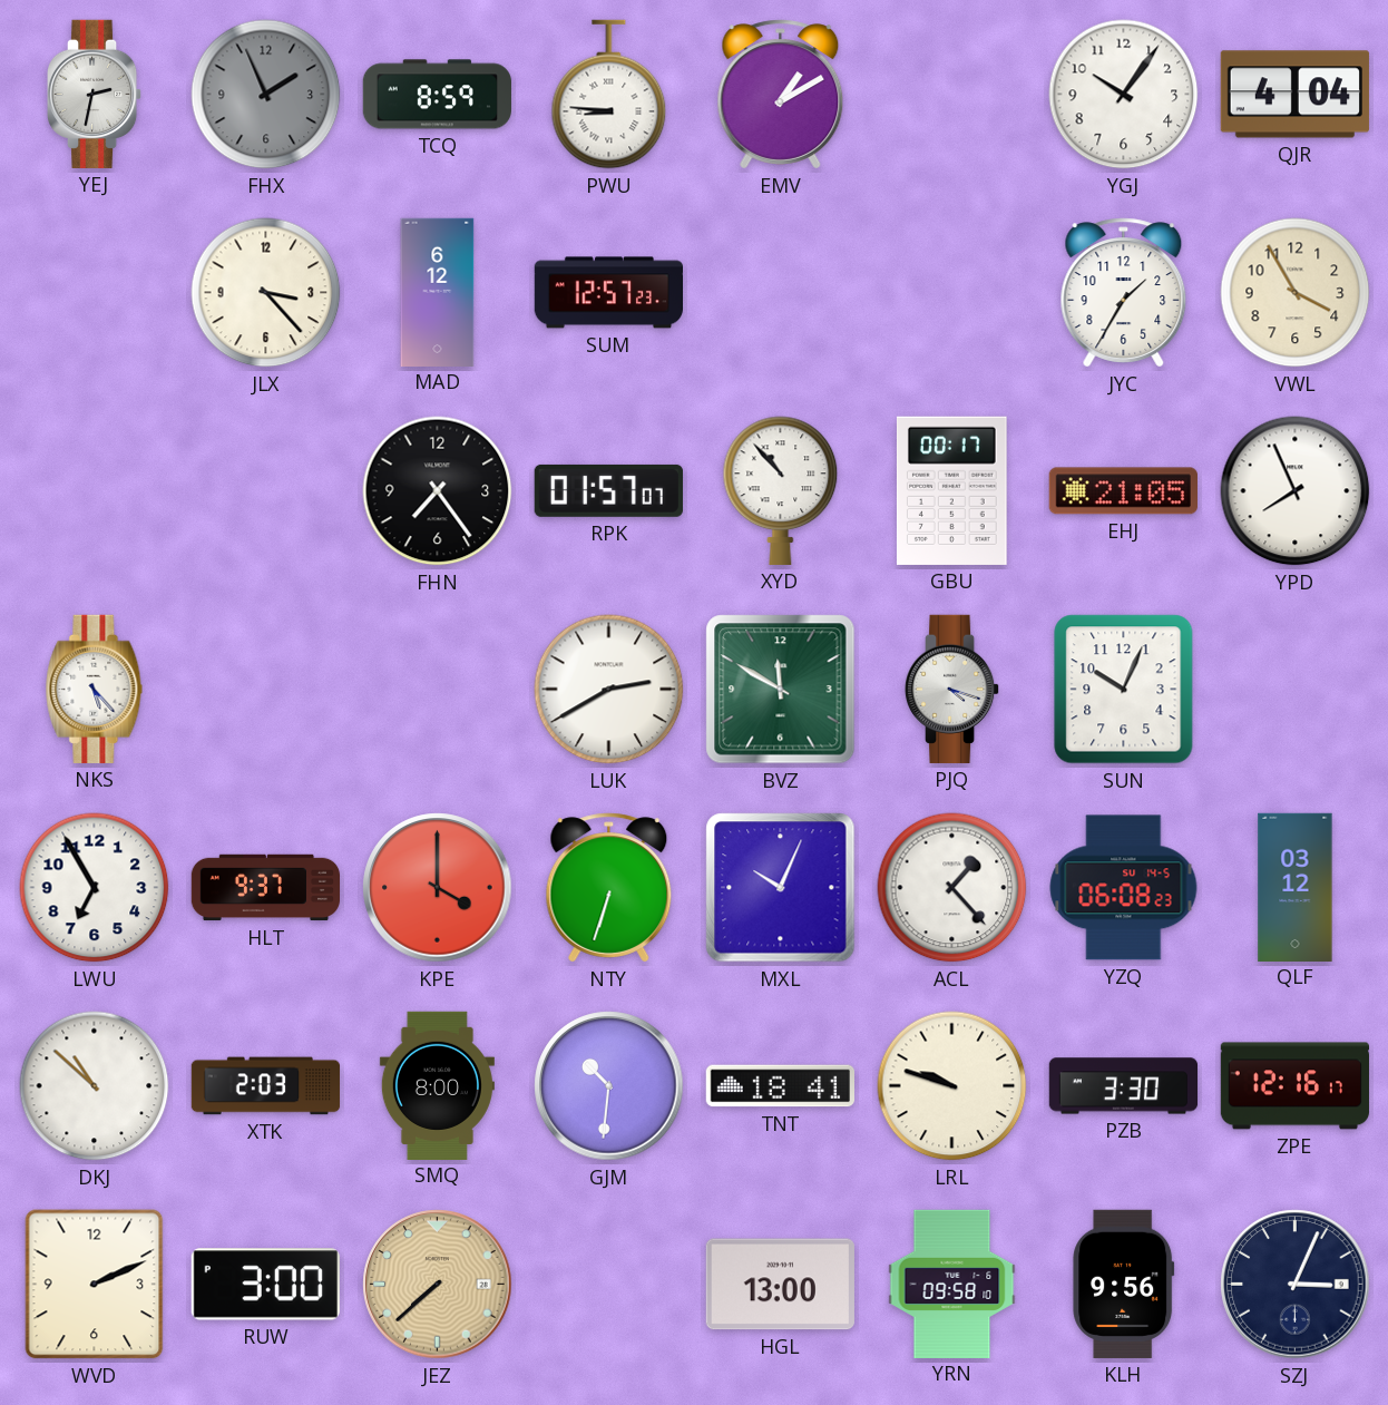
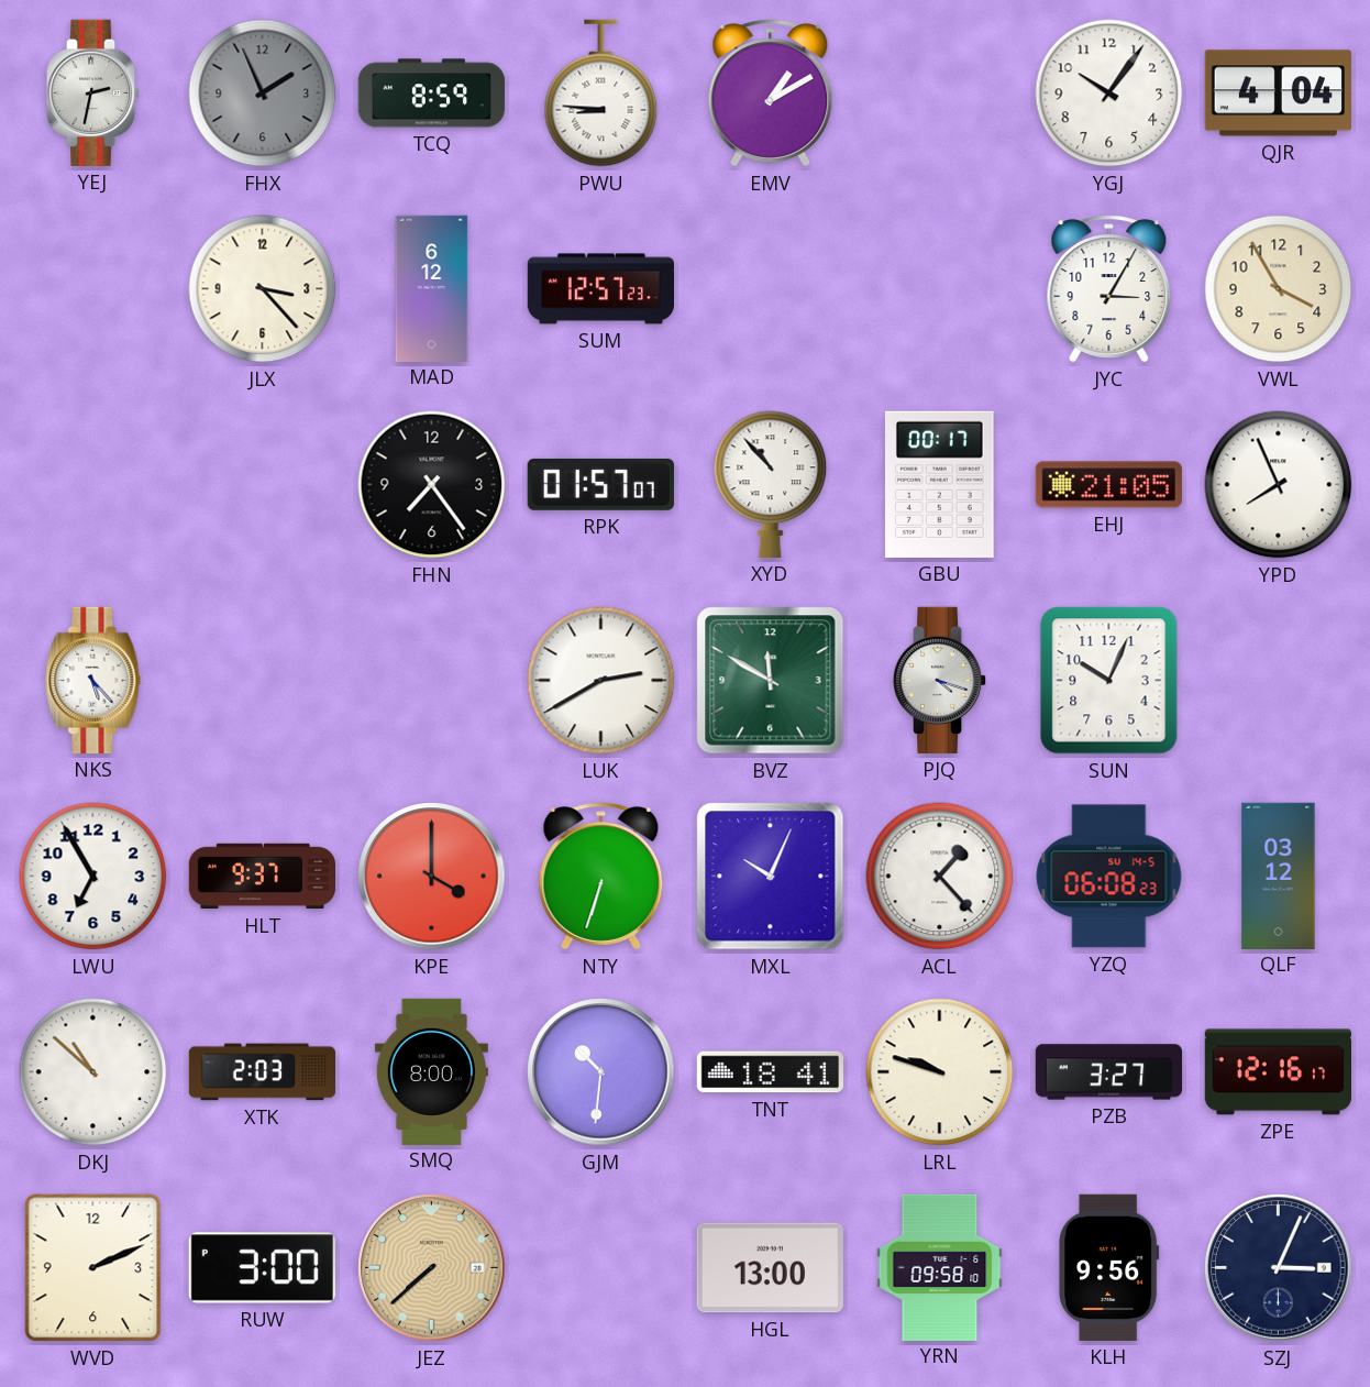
JYC: 1:35 -> 3:05 (1109, 289)
PZB: 3:30 -> 3:27 (1109, 1072)
